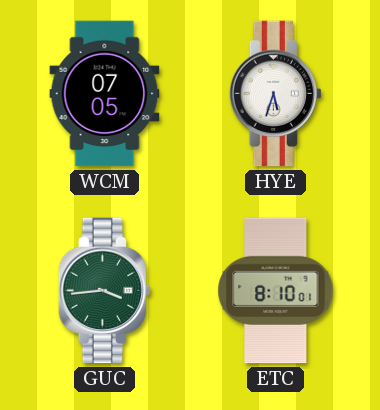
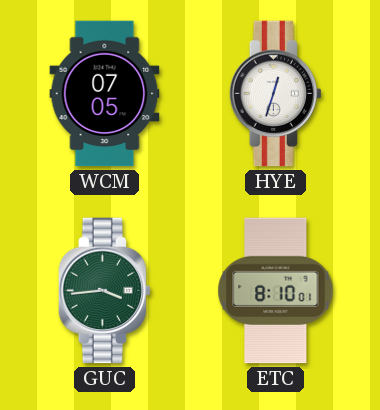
HYE: 5:33 -> 12:33 (275, 94)
